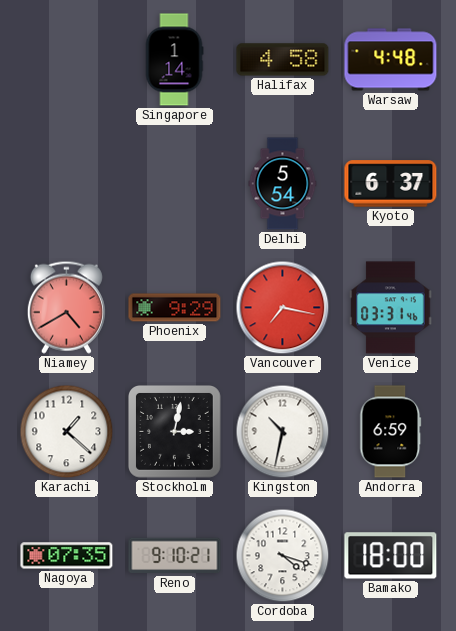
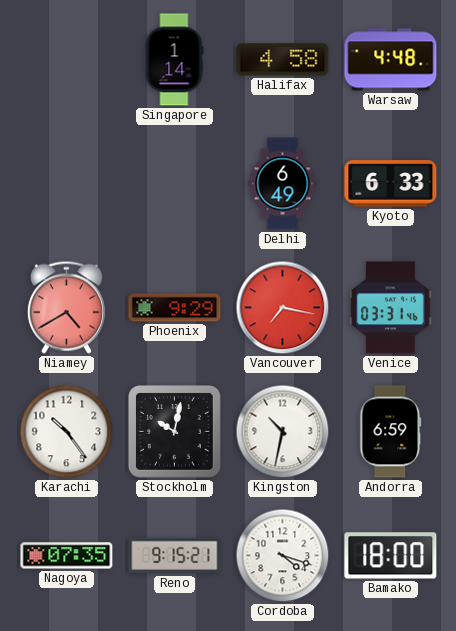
Delhi: 5:54 -> 6:49 (283, 184)
Kyoto: 6:37 -> 6:33 (391, 184)
Karachi: 1:22 -> 10:24 (67, 432)
Stockholm: 3:02 -> 10:02 (175, 432)
Reno: 9:10 -> 9:15 (175, 556)
